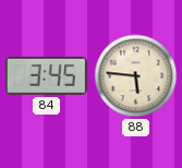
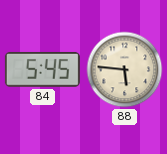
84: 3:45 -> 5:45 (42, 69)
